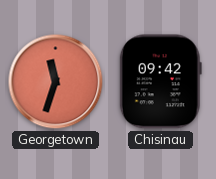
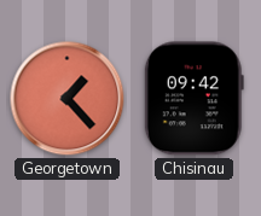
Georgetown: 11:33 -> 1:23 (68, 99)
